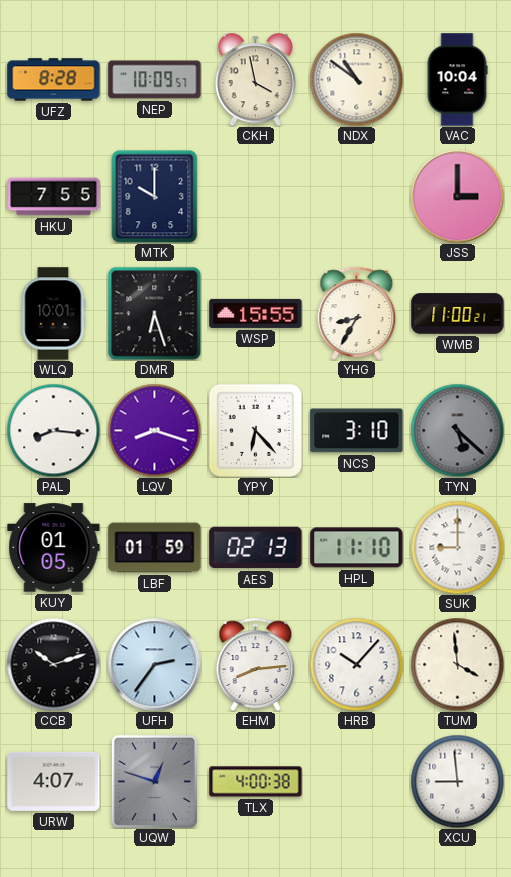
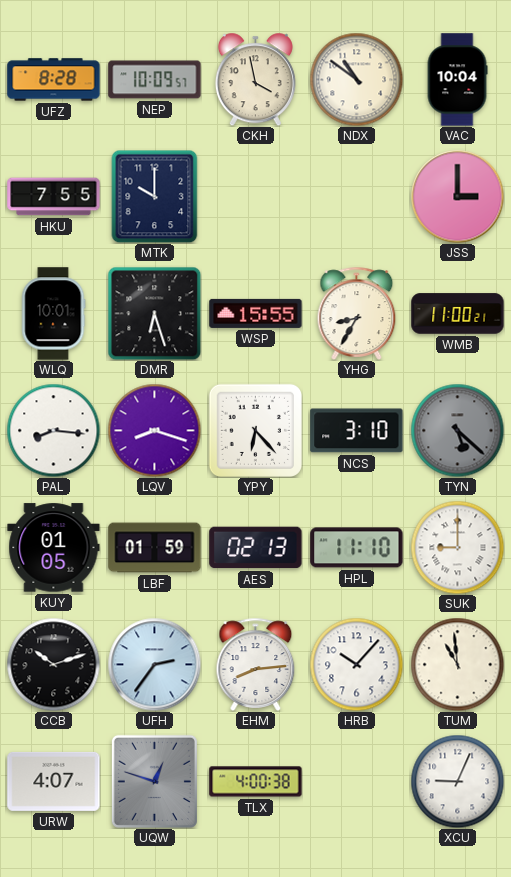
TUM: 3:59 -> 10:59 (457, 664)
XCU: 8:59 -> 9:04 (457, 781)
